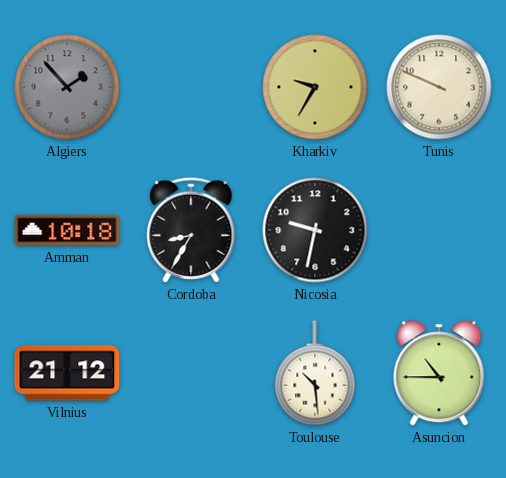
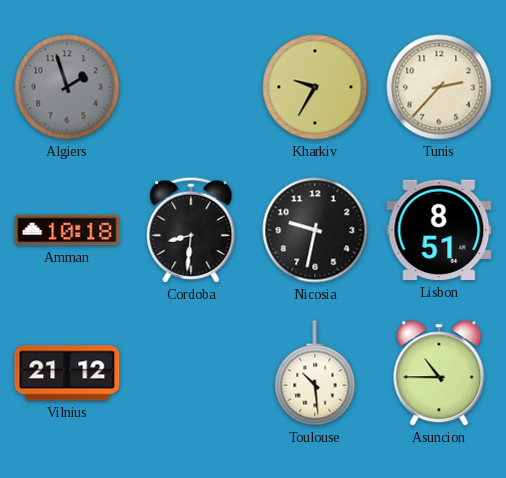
Algiers: 1:53 -> 1:57 (67, 87)
Tunis: 9:49 -> 2:37 (439, 87)
Cordoba: 8:35 -> 8:31 (191, 230)
Lisbon: none -> 8:51 (439, 230)
